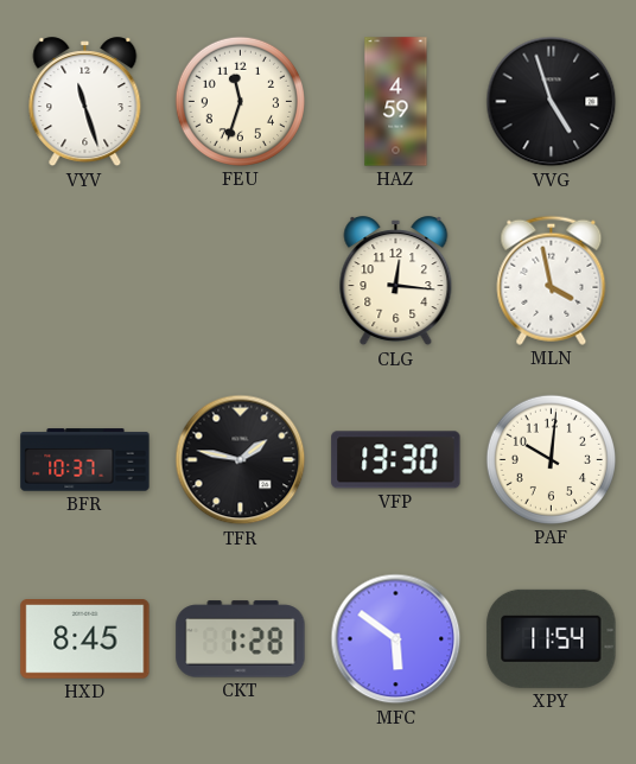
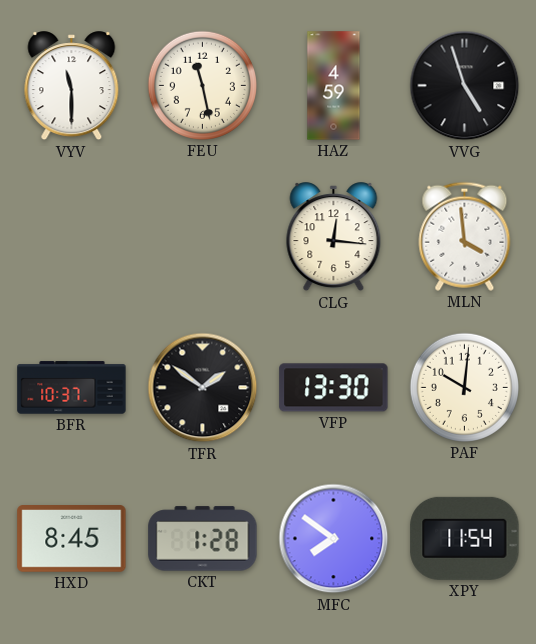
VYV: 11:27 -> 11:30 (72, 86)
FEU: 11:33 -> 11:28 (202, 85)
MLN: 3:58 -> 3:59 (465, 236)
TFR: 1:47 -> 1:51 (203, 388)
MFC: 5:51 -> 7:51 (334, 539)
